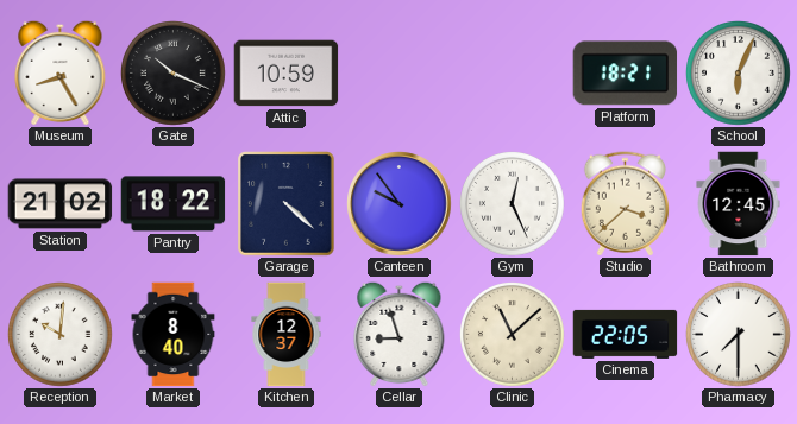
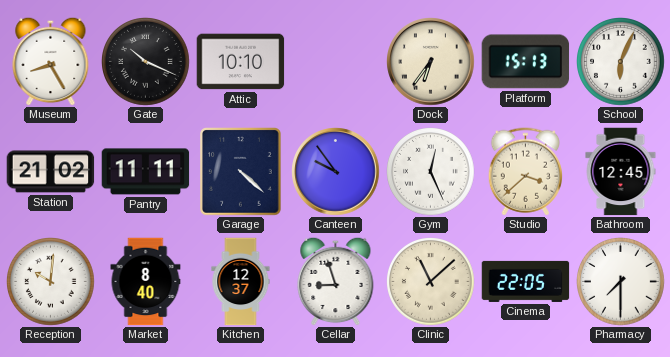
Attic: 10:59 -> 10:10 (241, 62)
Dock: none -> 6:36 (431, 62)
Platform: 18:21 -> 15:13 (526, 62)
Pantry: 18:22 -> 11:11 (146, 172)
